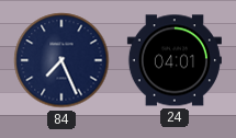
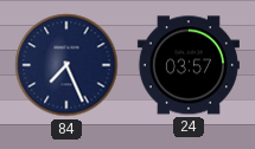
24: 04:01 -> 03:57 (189, 65)
